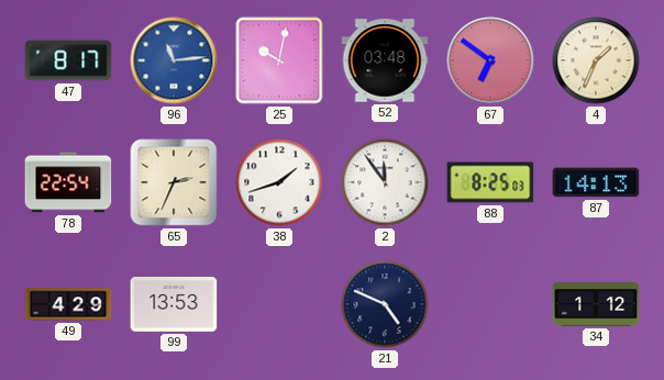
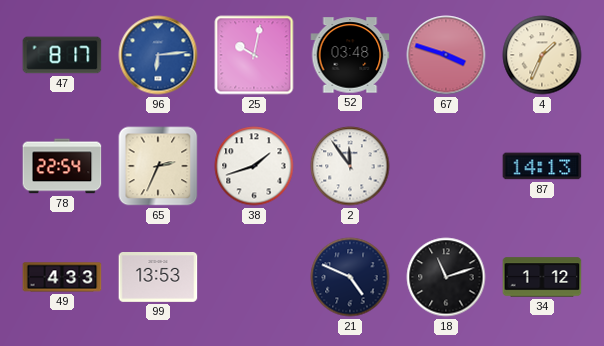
96: 11:14 -> 6:14 (158, 55)
67: 6:51 -> 3:48 (446, 55)
88: 8:25 -> none (490, 182)
49: 4:29 -> 4:33 (62, 277)
18: none -> 11:12 (446, 277)
